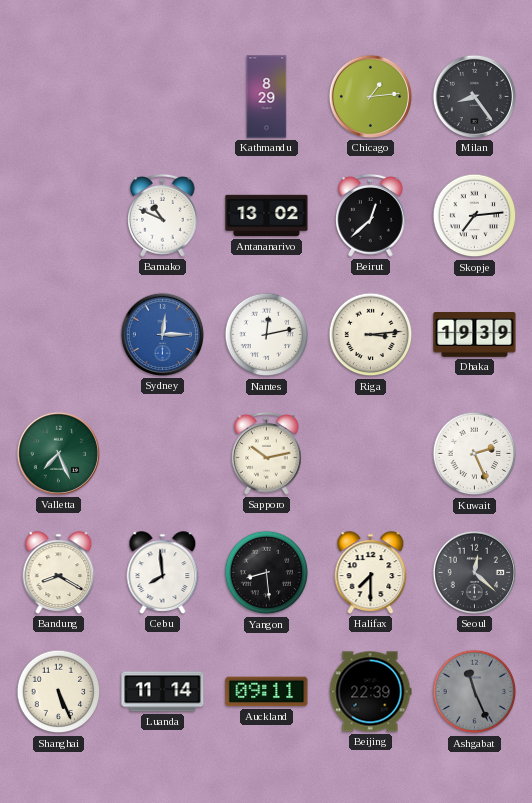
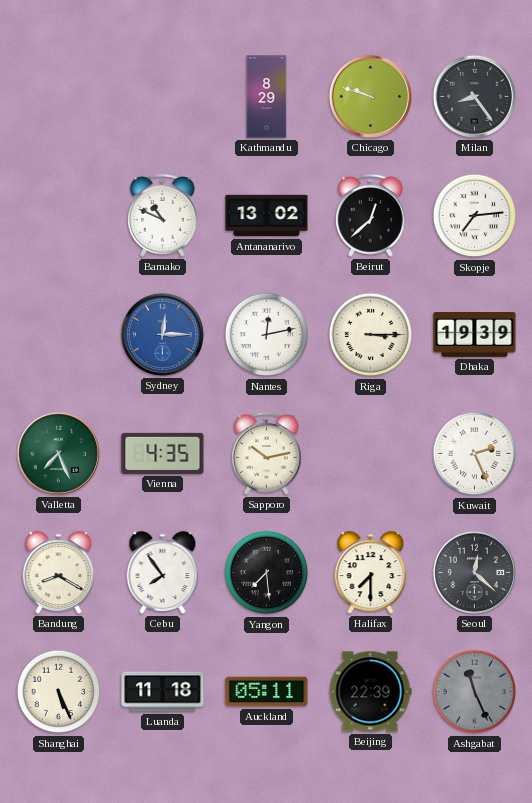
Chicago: 1:14 -> 9:48 (370, 96)
Riga: 3:14 -> 3:15 (371, 335)
Vienna: none -> 4:35 (163, 453)
Cebu: 7:59 -> 7:54 (163, 573)
Yangon: 8:29 -> 7:29 (267, 573)
Luanda: 11:14 -> 11:18 (163, 692)
Auckland: 09:11 -> 05:11 (267, 692)
